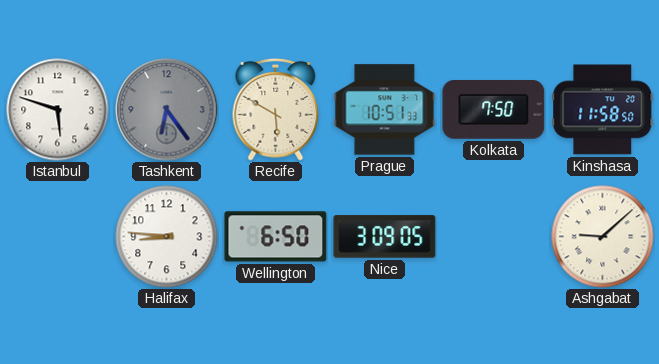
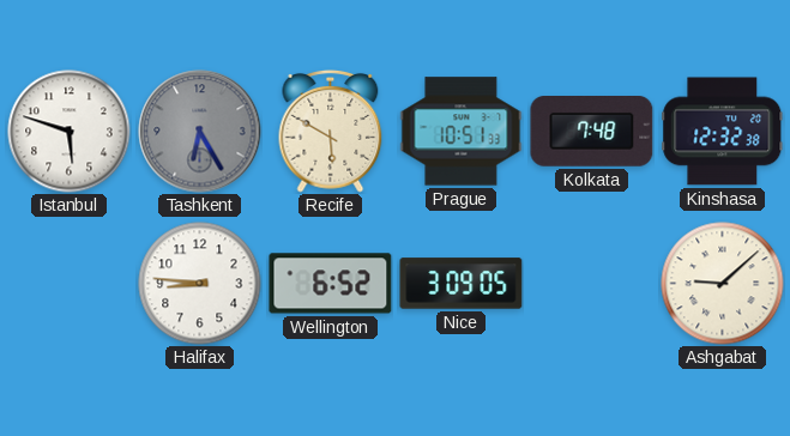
Tashkent: 6:24 -> 6:25 (200, 132)
Kolkata: 7:50 -> 7:48 (592, 132)
Kinshasa: 11:58 -> 12:32 (723, 132)
Wellington: 6:50 -> 6:52 (331, 284)
